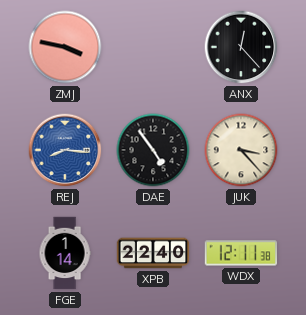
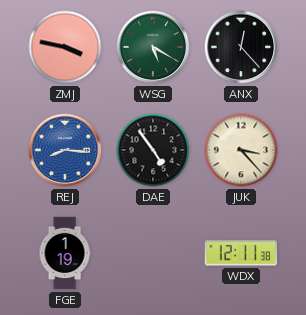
WSG: none -> 5:20 (153, 47)
FGE: 1:14 -> 1:19 (65, 253)
XPB: 22:40 -> none (153, 253)
